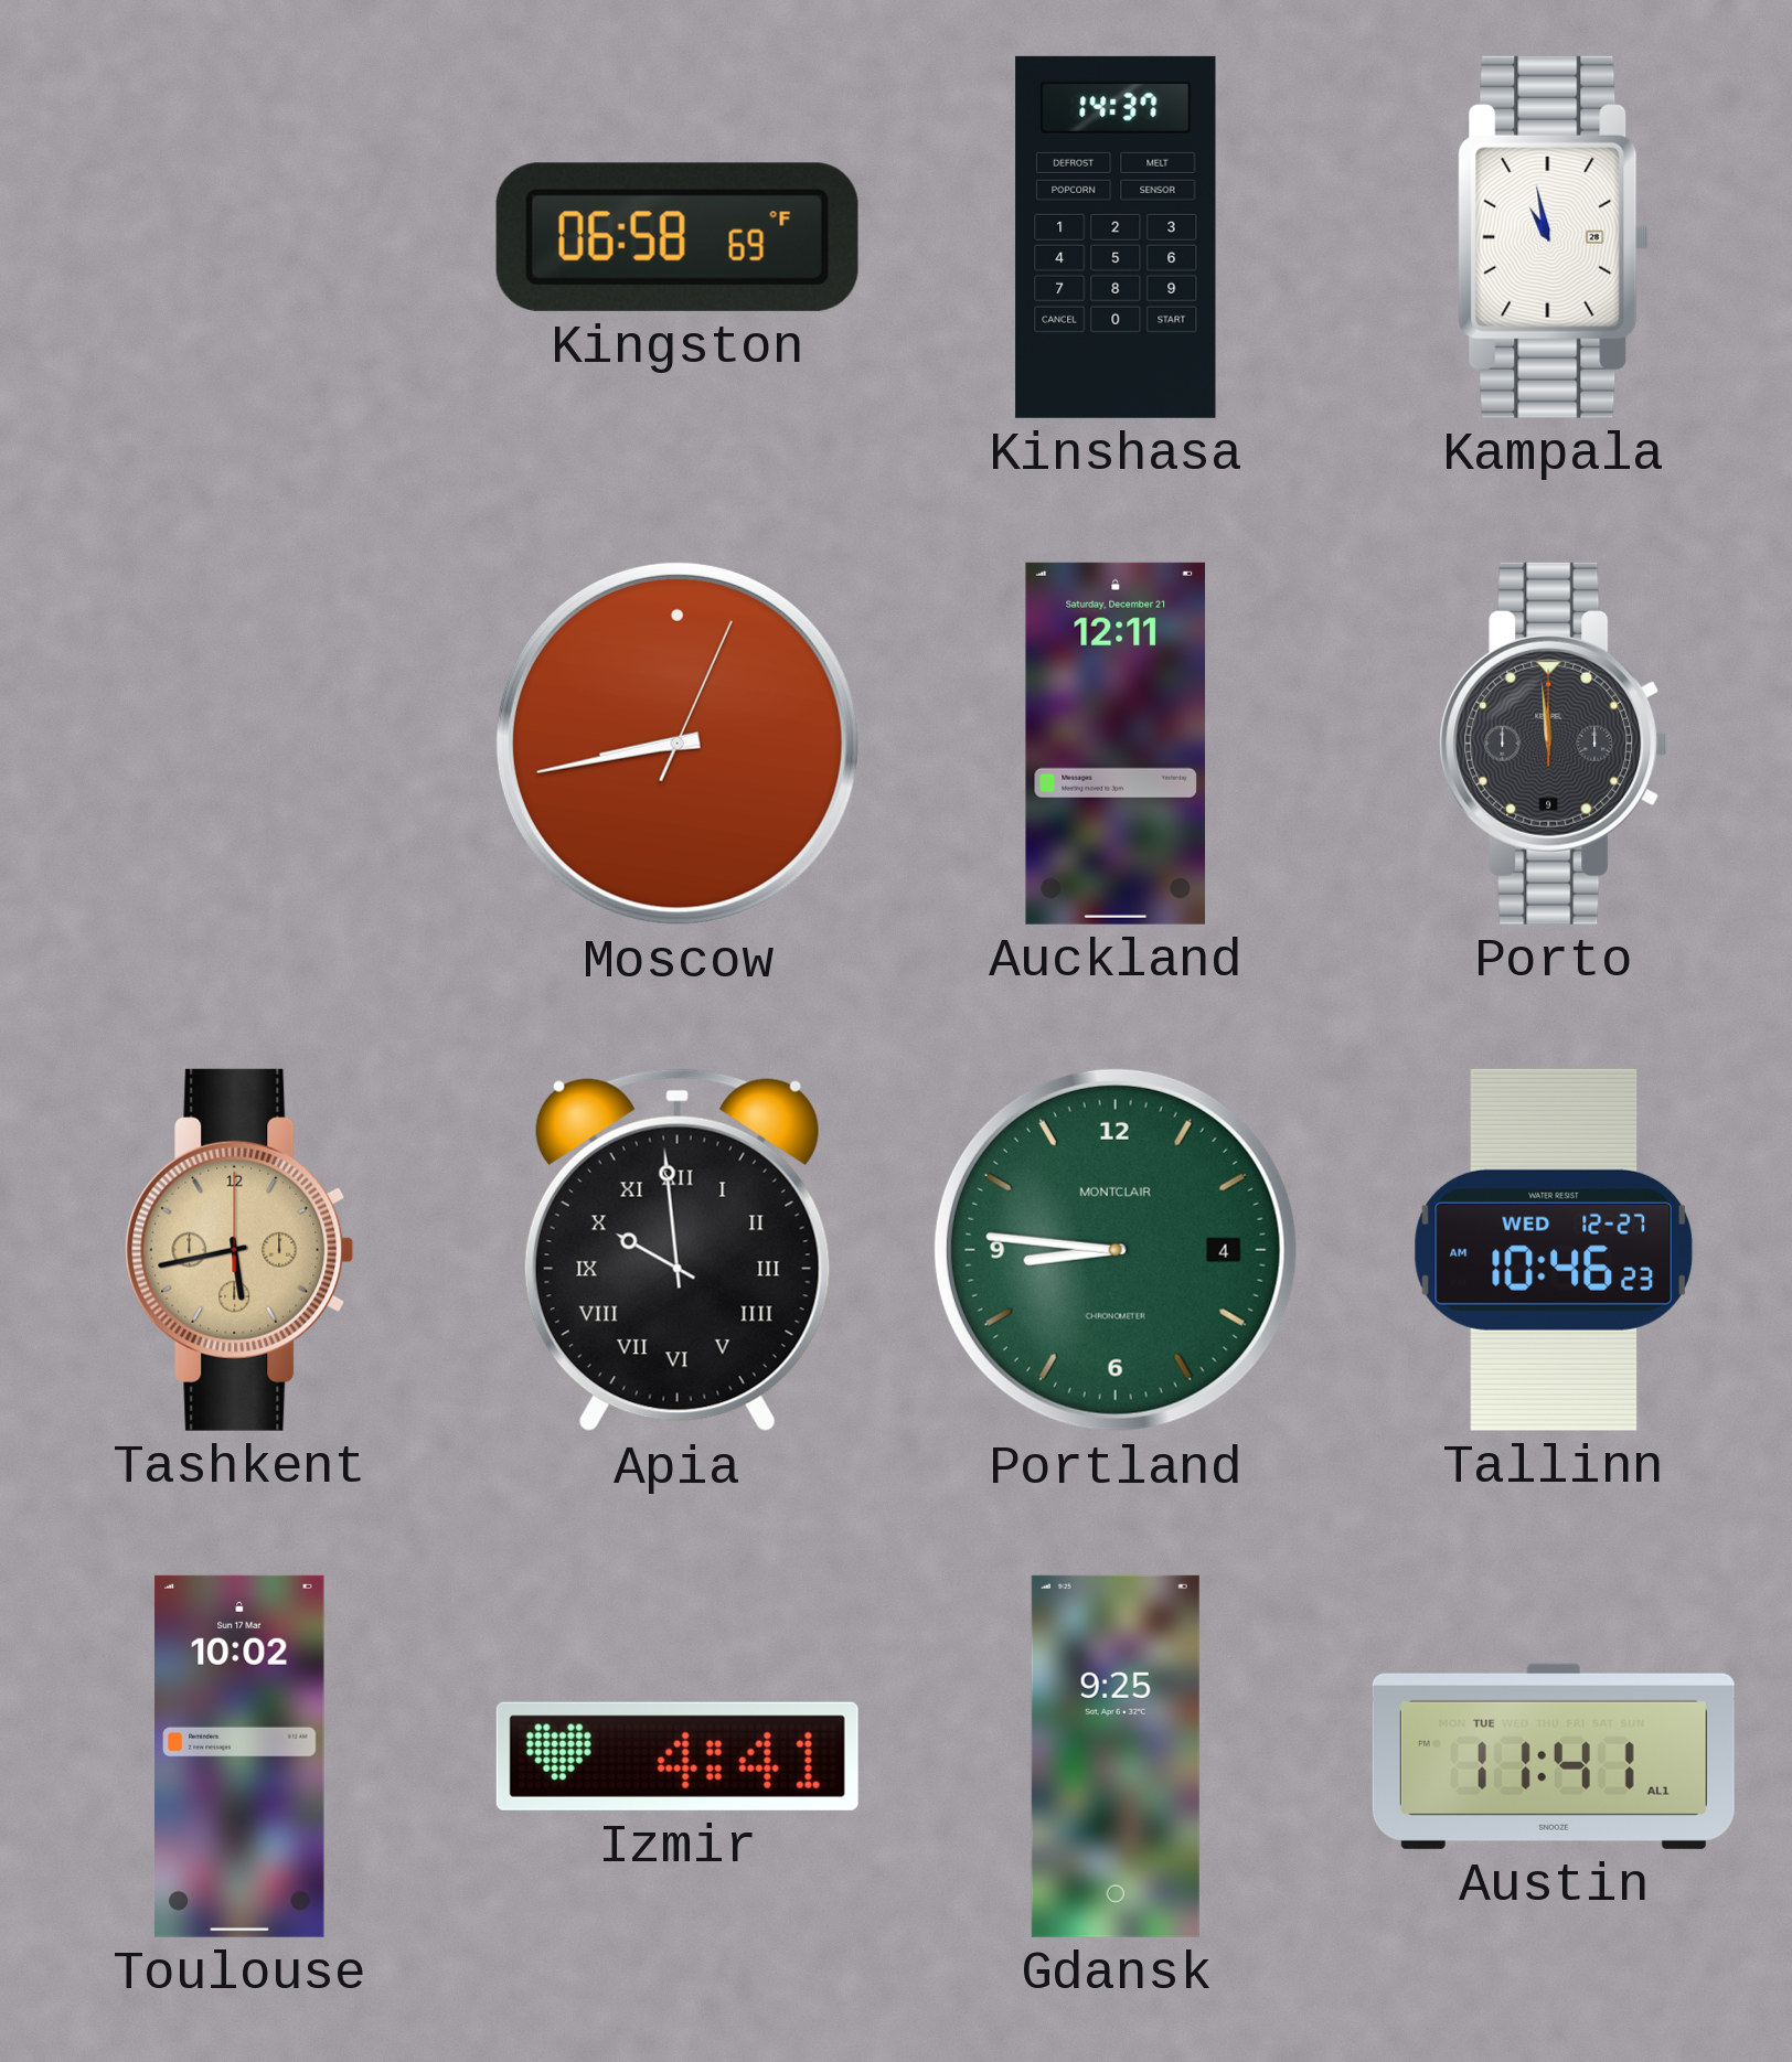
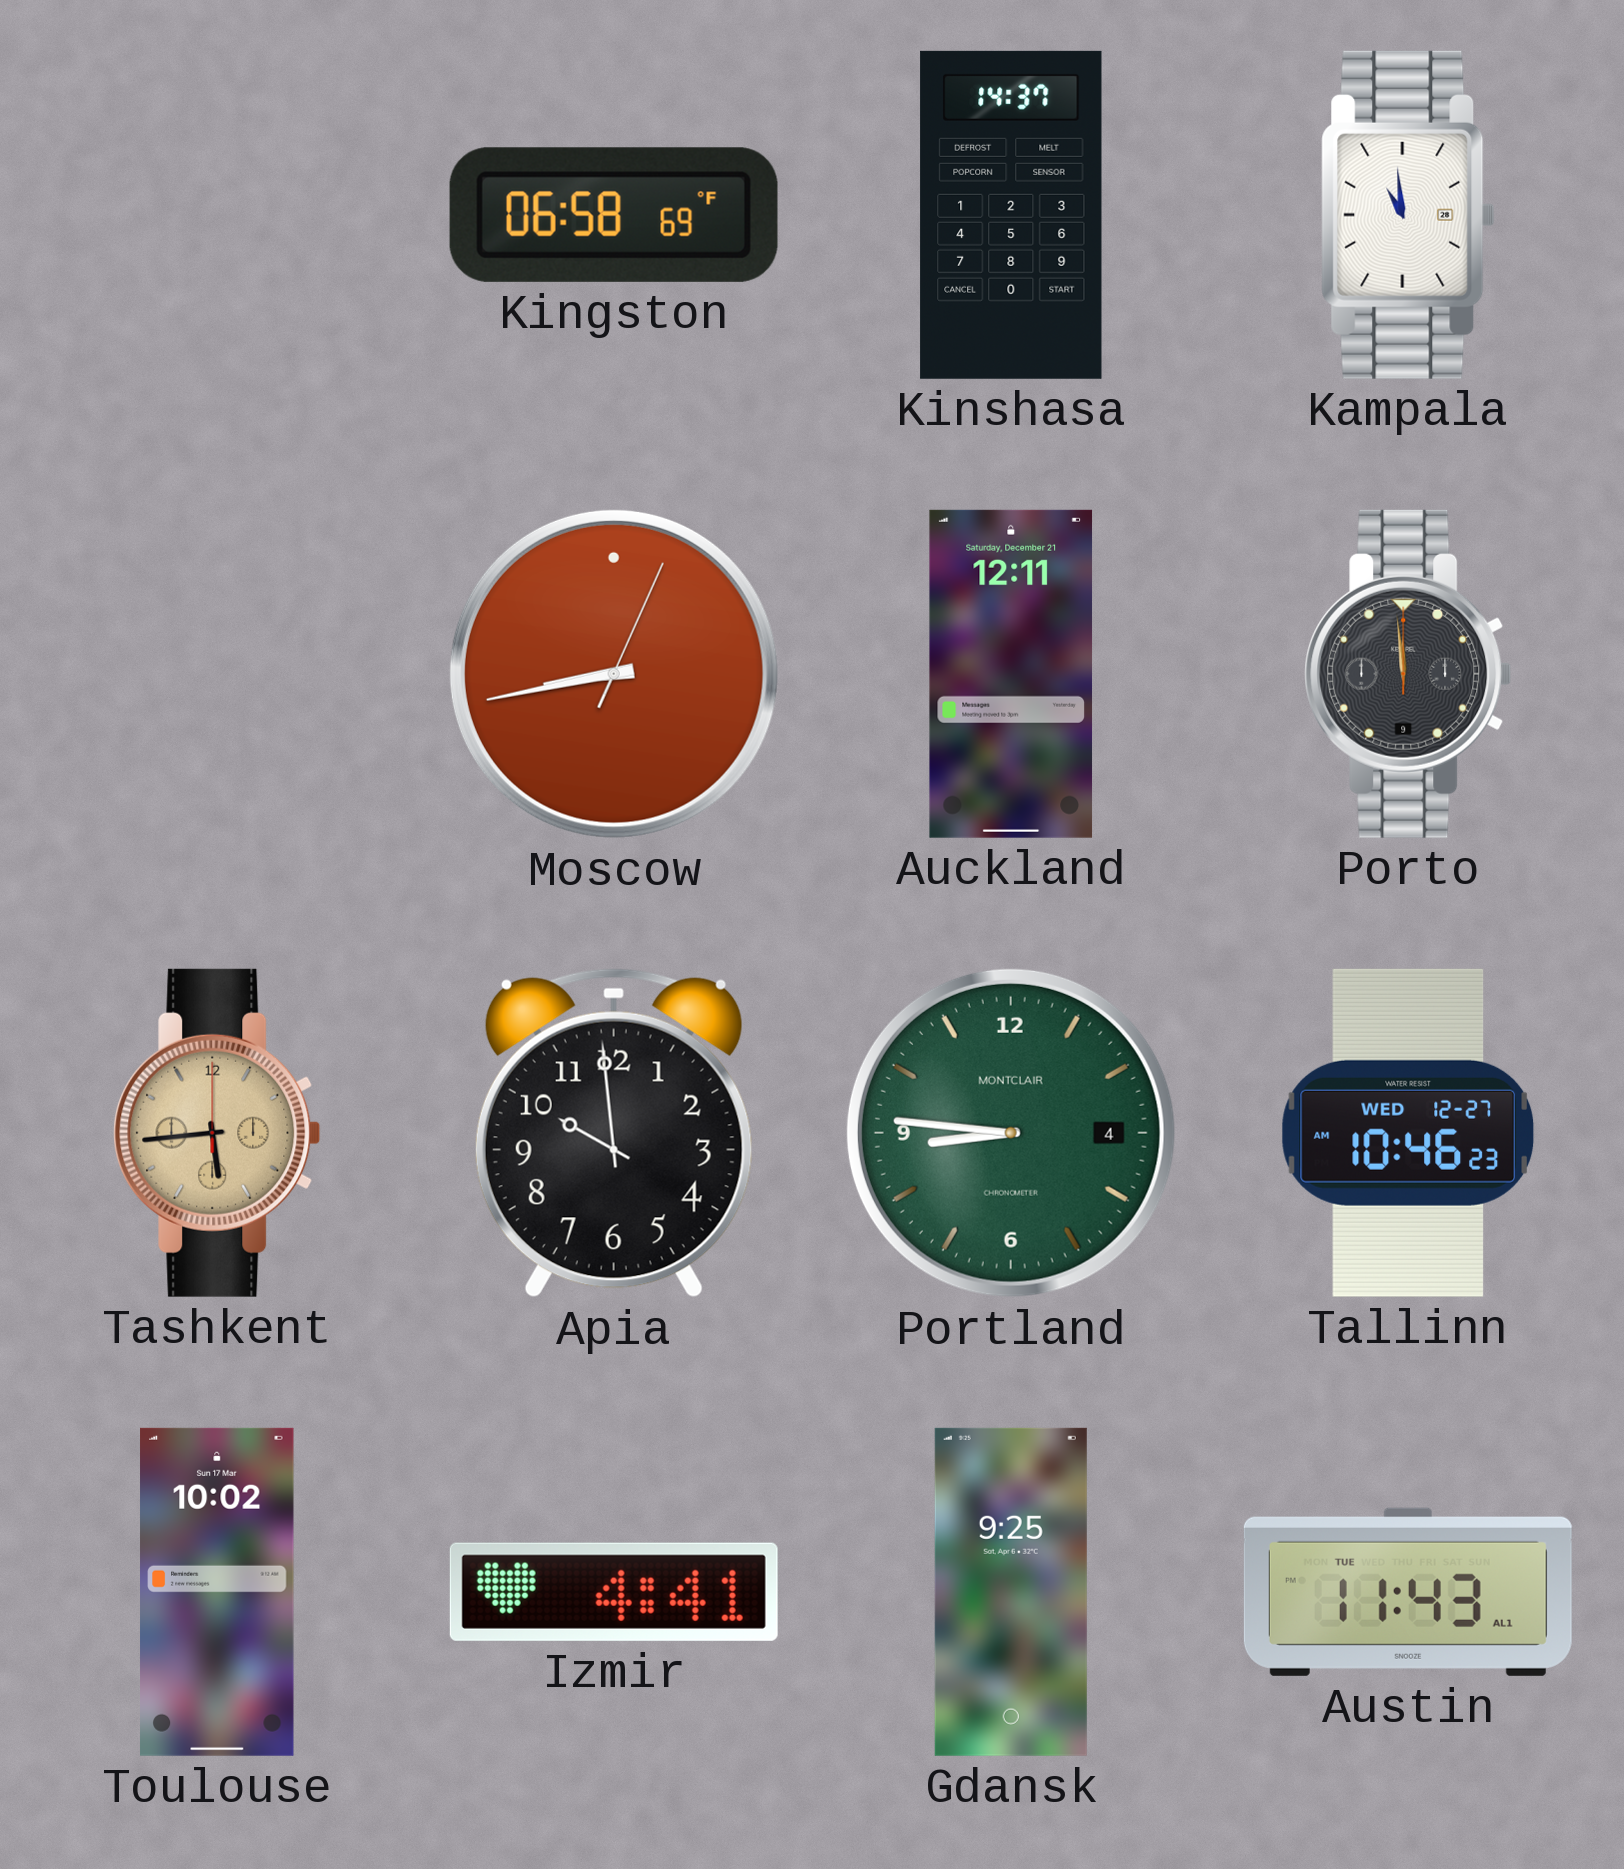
Kampala: 10:58 -> 10:59 (1408, 215)
Tashkent: 5:43 -> 5:44 (217, 1133)
Apia numerals: Roman -> Arabic (614, 1133)
Austin: 11:41 -> 11:43 (1408, 1592)
